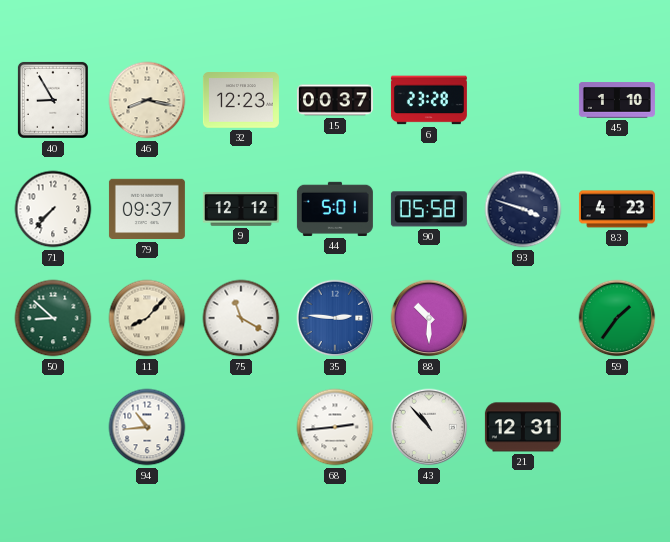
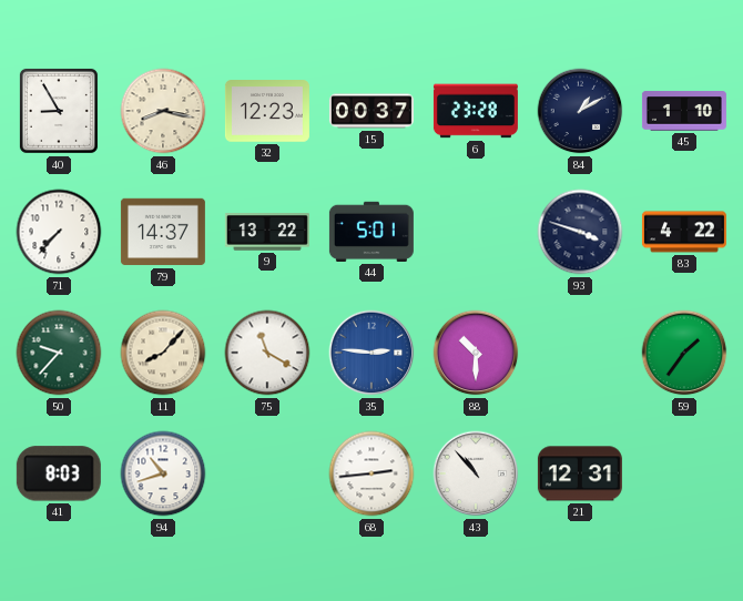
84: none -> 1:10 (580, 111)
79: 09:37 -> 14:37 (163, 232)
9: 12:12 -> 13:22 (267, 232)
90: 05:58 -> none (429, 209)
83: 4:23 -> 4:22 (684, 232)
50: 8:52 -> 9:37 (59, 353)
41: none -> 8:03 (59, 473)
94: 10:44 -> 10:42 (163, 473)
